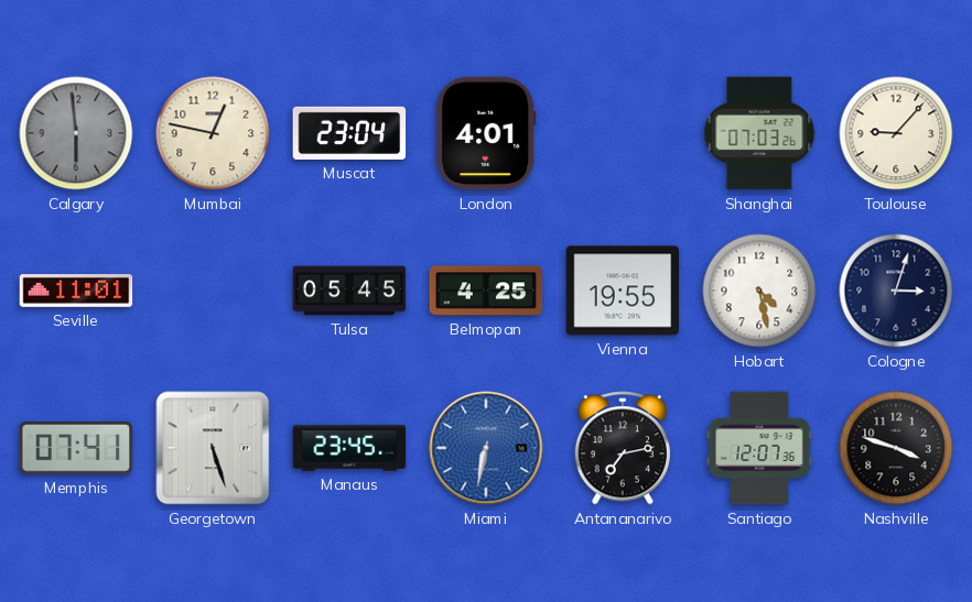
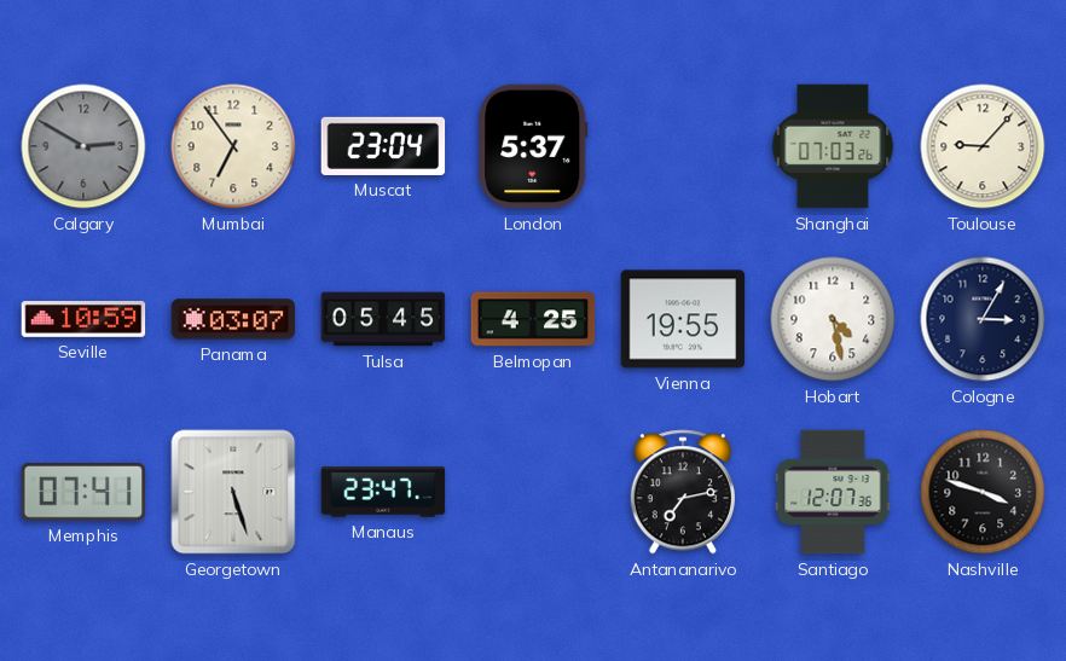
Calgary: 5:59 -> 2:50 (83, 146)
Mumbai: 12:47 -> 6:54 (233, 146)
London: 4:01 -> 5:37 (533, 146)
Seville: 11:01 -> 10:59 (83, 320)
Panama: none -> 03:07 (233, 319)
Cologne: 3:03 -> 3:05 (983, 319)
Manaus: 23:45 -> 23:47 (383, 492)
Miami: 6:32 -> none (486, 448)
